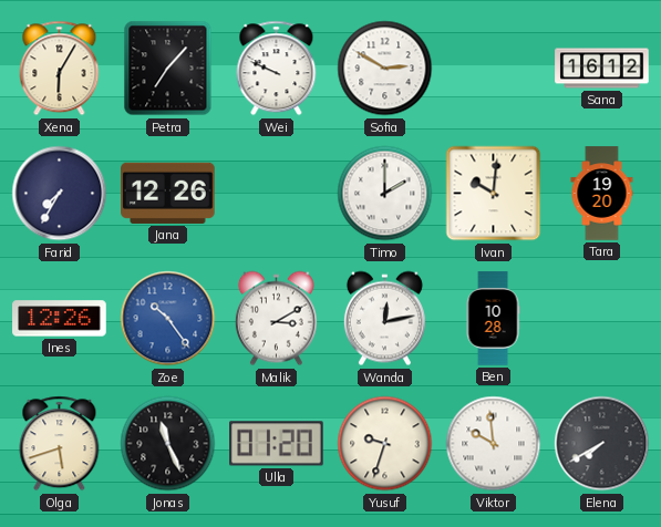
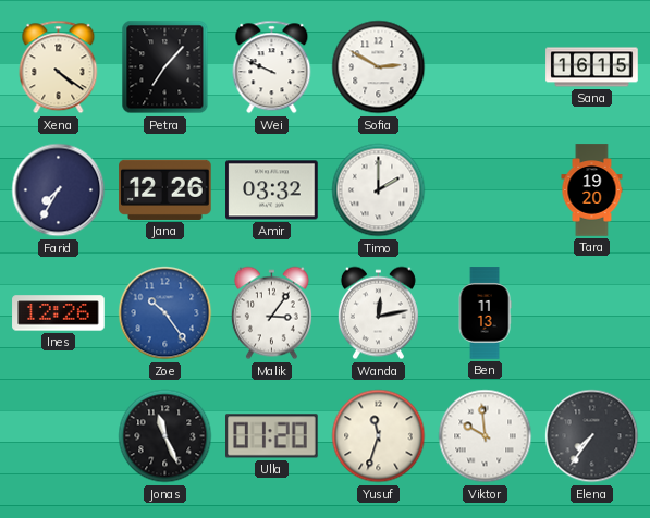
Xena: 6:05 -> 4:21 (59, 67)
Sana: 16:12 -> 16:15 (592, 67)
Amir: none -> 03:32 (272, 190)
Ivan: 10:01 -> none (494, 194)
Malik: 3:10 -> 3:06 (271, 313)
Ben: 10:28 -> 11:13 (485, 313)
Olga: 5:42 -> none (60, 444)
Yusuf: 9:33 -> 11:33 (379, 436)
Elena: 7:40 -> 7:36 (592, 436)
